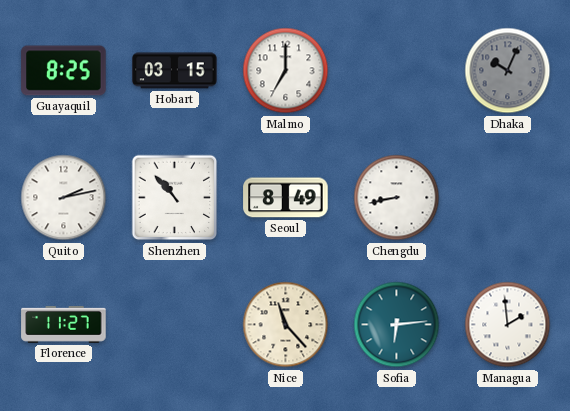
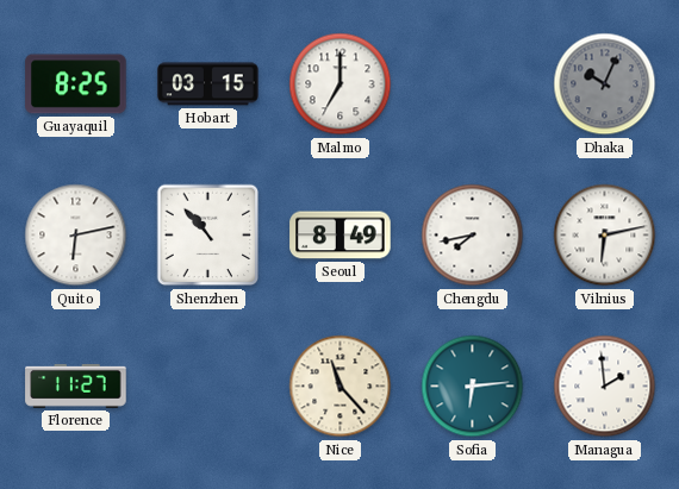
Quito: 2:13 -> 6:13 (76, 236)
Chengdu: 8:43 -> 7:43 (473, 236)
Vilnius: none -> 6:13 (605, 236)
